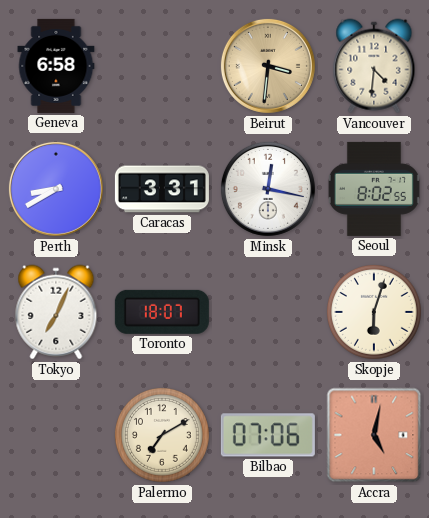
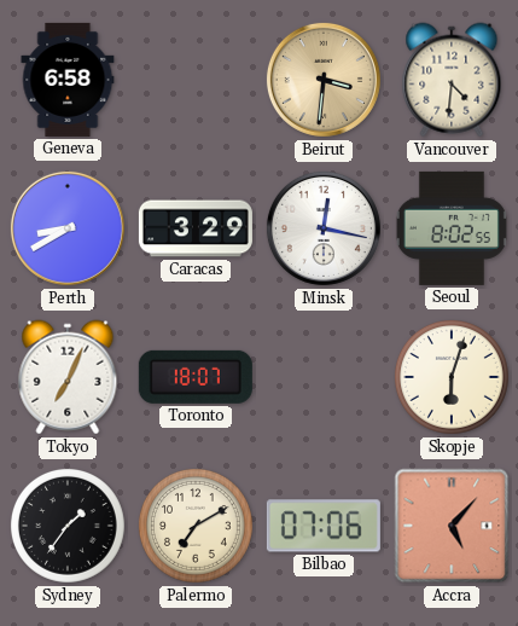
Caracas: 3:31 -> 3:29 (196, 228)
Sydney: none -> 1:36 (68, 526)
Accra: 5:02 -> 5:07 (452, 526)
